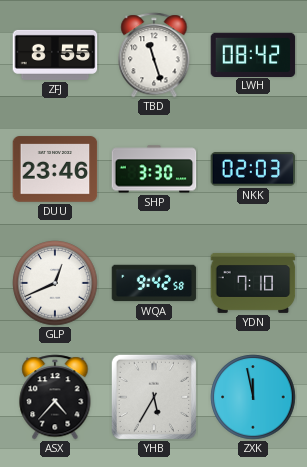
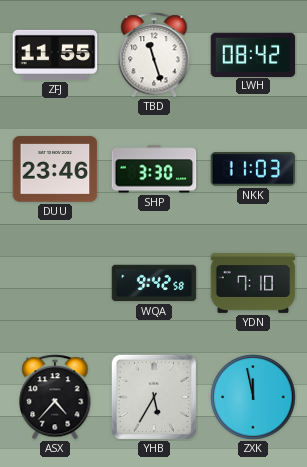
ZFJ: 8:55 -> 11:55 (55, 55)
NKK: 02:03 -> 11:03 (253, 169)
GLP: 12:41 -> none (55, 283)
